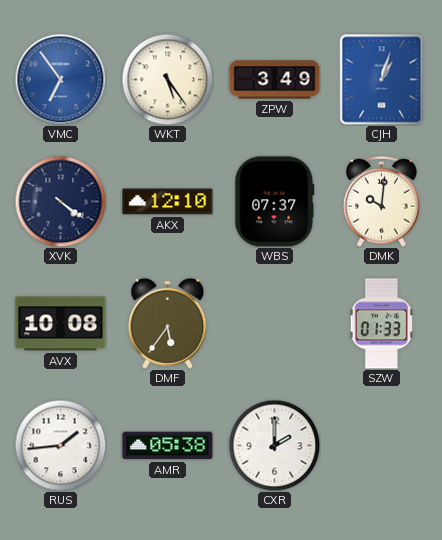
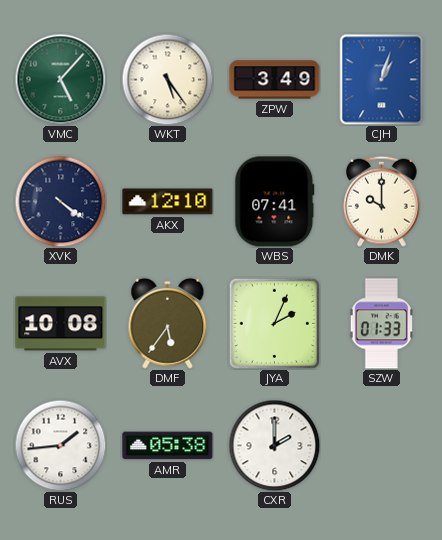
VMC: 6:54 -> 5:07 (60, 79)
VMC dial: blue -> green (60, 79)
WBS: 07:37 -> 07:41 (275, 202)
DMK: 10:01 -> 10:00 (382, 201)
JYA: none -> 2:04 (274, 323)
